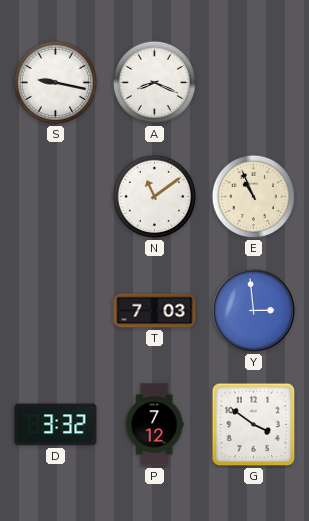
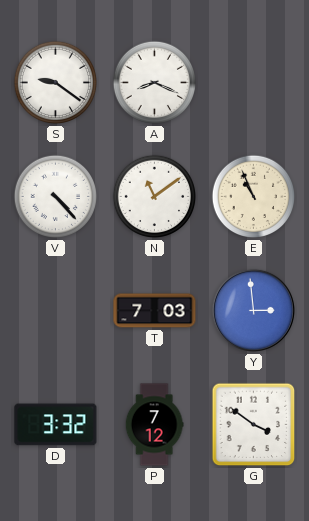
S: 9:17 -> 9:21 (56, 83)
V: none -> 4:23 (56, 197)
